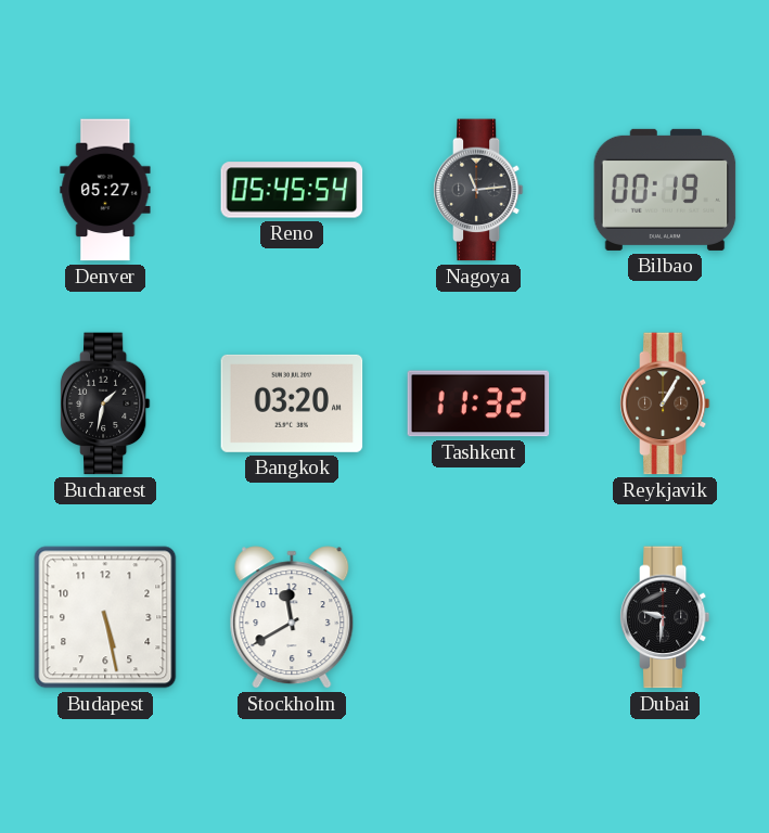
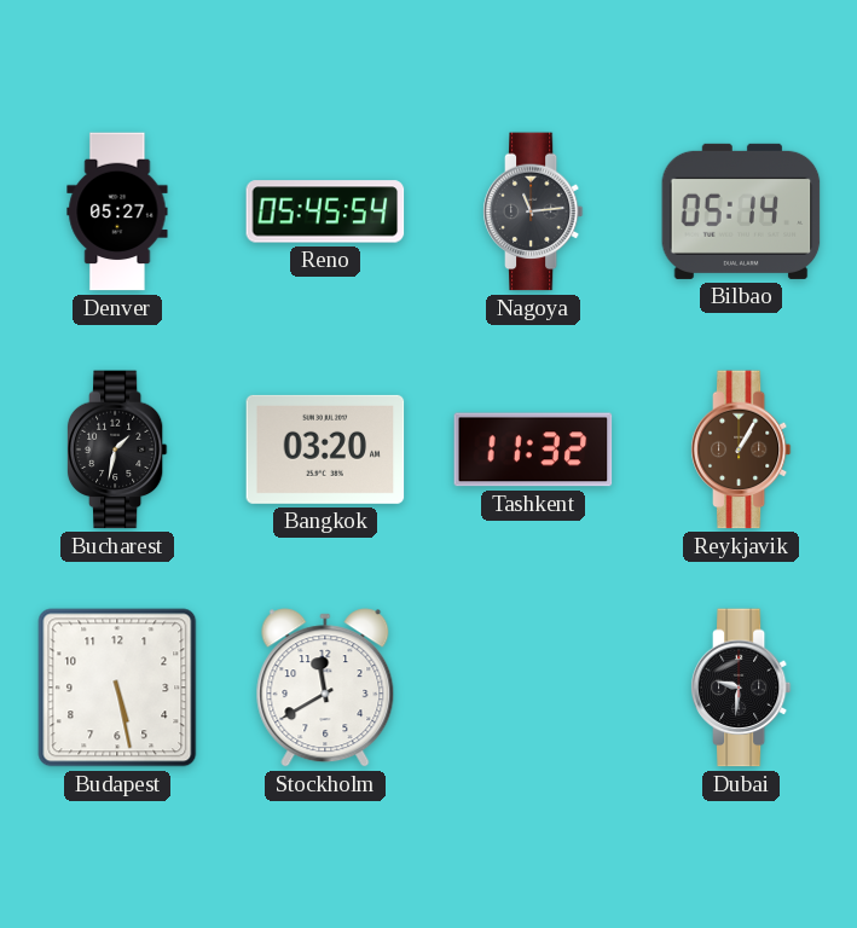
Bilbao: 00:19 -> 05:14 (741, 211)
